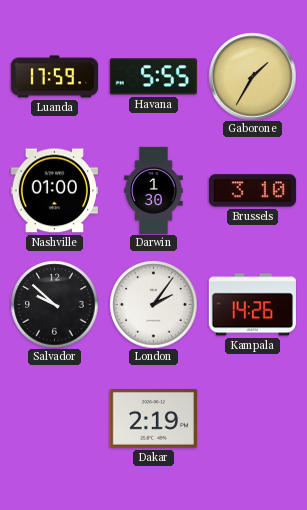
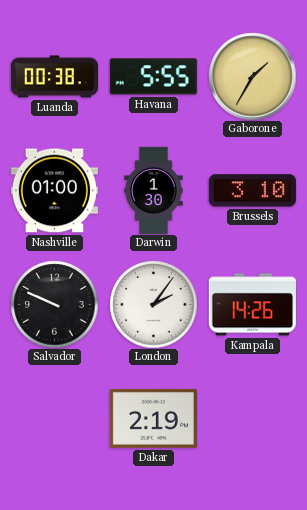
Luanda: 17:59 -> 00:38 (54, 77)
Salvador: 9:52 -> 9:49 (54, 304)
